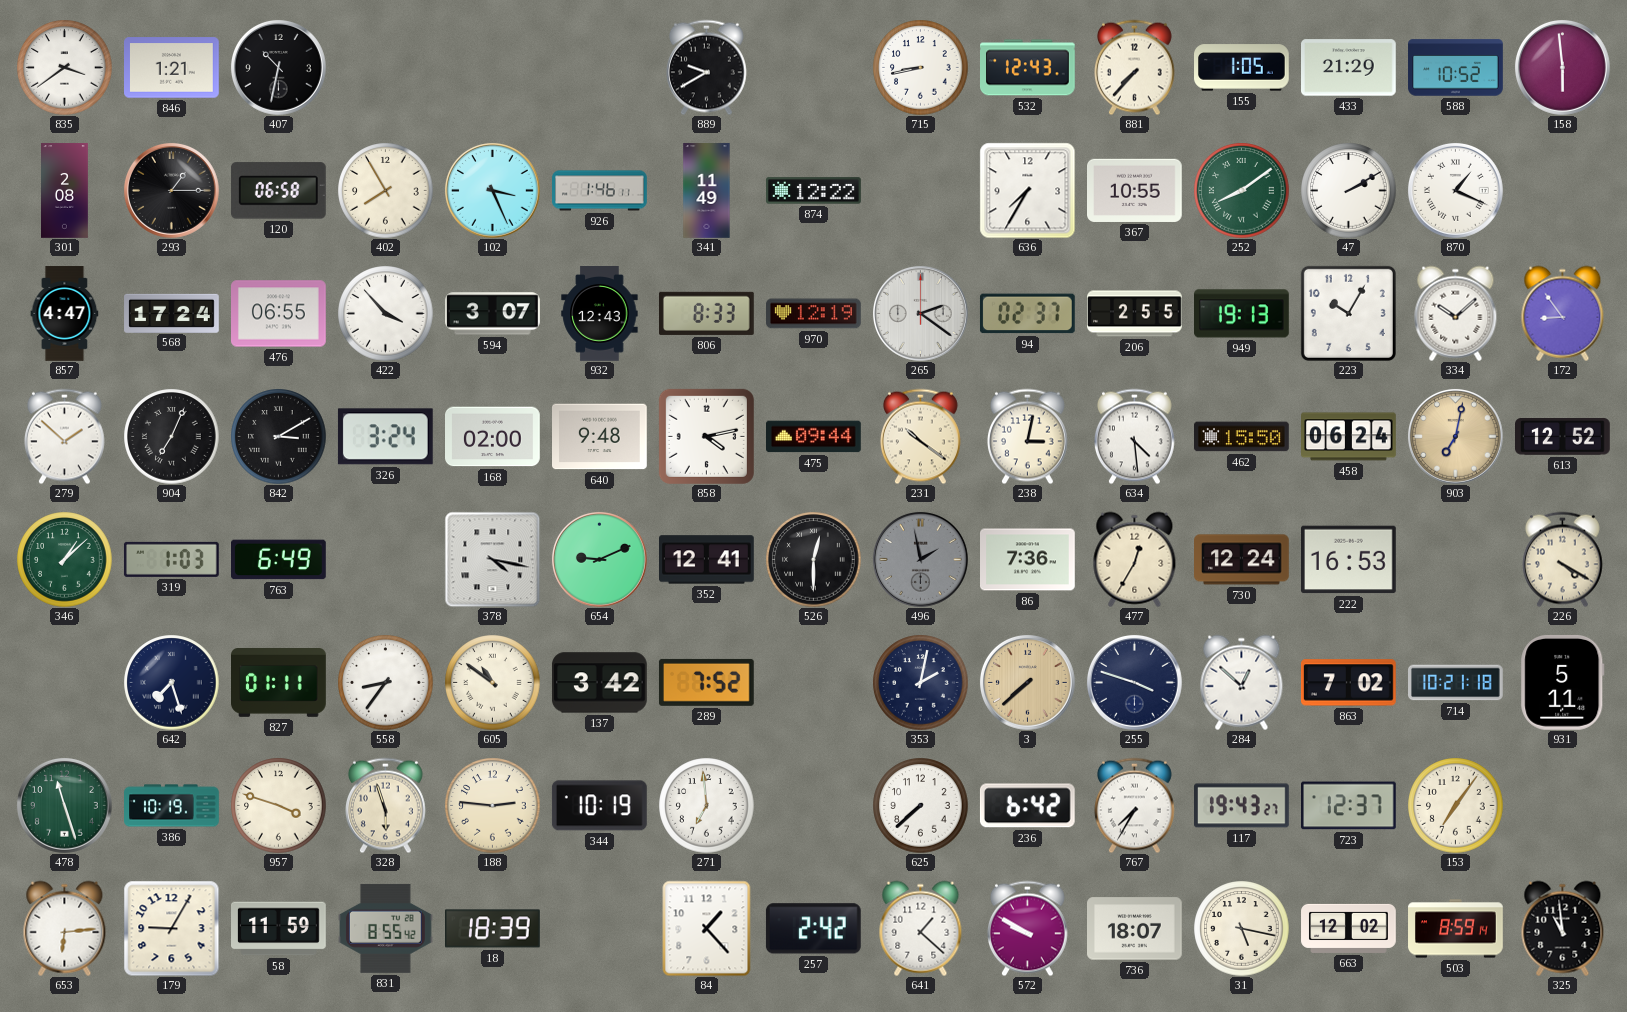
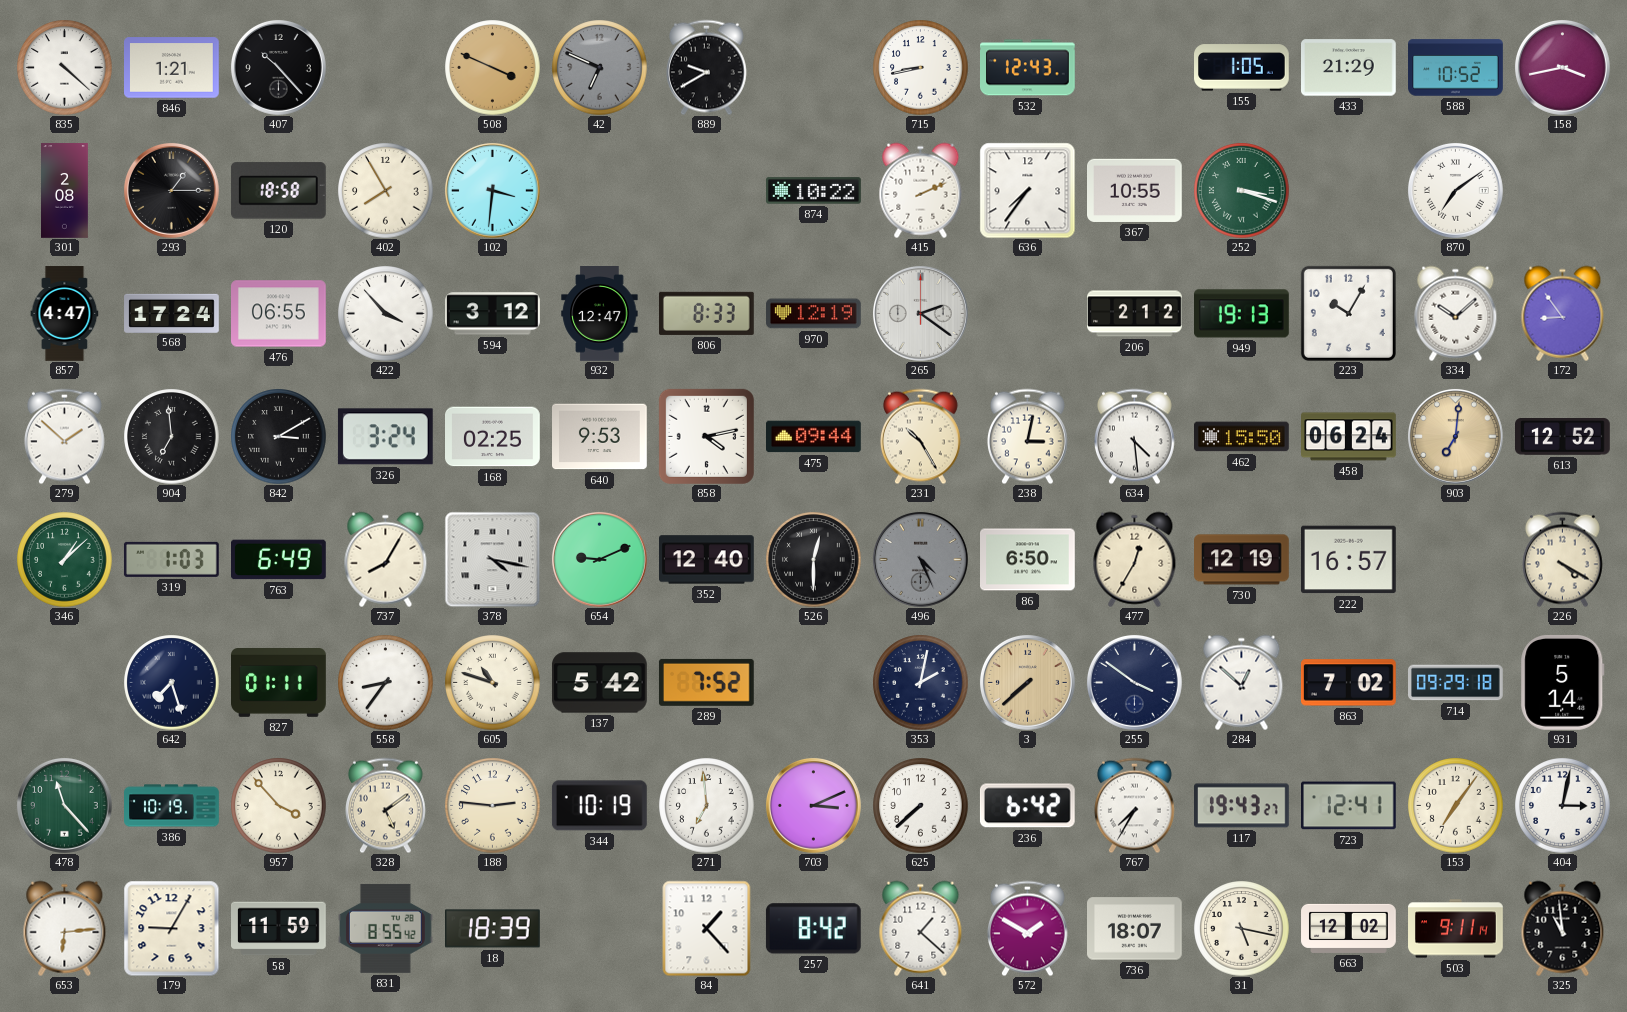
835: 3:39 -> 4:22 (64, 67)
407: 10:32 -> 10:23 (278, 67)
508: none -> 3:49 (492, 67)
42: none -> 6:49 (599, 67)
881: 7:37 -> none (1134, 67)
158: 5:59 -> 3:43 (1562, 67)
120: 06:58 -> 18:58 (278, 191)
102: 3:26 -> 3:31 (492, 190)
926: 1:46 -> none (600, 191)
341: 11:49 -> none (707, 191)
874: 12:22 -> 10:22 (814, 191)
415: none -> 2:11 (921, 190)
636: 7:35 -> 7:36 (1027, 190)
252: 8:09 -> 3:18 (1241, 190)
47: 2:10 -> none (1348, 190)
870: 1:19 -> 7:09 (1455, 190)
594: 3:07 -> 3:12 (493, 314)
932: 12:43 -> 12:47 (600, 314)
94: 02:37 -> none (1027, 314)
206: 2:55 -> 2:12 (1135, 314)
904: 7:04 -> 6:59 (171, 436)
168: 02:00 -> 02:25 (493, 437)
640: 9:48 -> 9:53 (600, 437)
231: 10:21 -> 10:25 (920, 436)
903: 7:02 -> 7:01 (1455, 436)
737: none -> 8:05 (386, 559)
352: 12:41 -> 12:40 (707, 560)
496: 1:58 -> 4:26 (920, 559)
86: 7:36 -> 6:50 (1028, 560)
730: 12:24 -> 12:19 (1242, 560)
222: 16:53 -> 16:57 (1349, 560)
605: 10:51 -> 10:48 (492, 682)
137: 3:42 -> 5:42 (600, 683)
255: 3:48 -> 3:51 (1134, 682)
714: 10:21 -> 09:29 (1456, 683)
931: 5:11 -> 5:14 (1563, 682)
478: 11:27 -> 11:23 (64, 805)
957: 3:48 -> 3:53 (278, 805)
328: 5:57 -> 5:09 (385, 805)
703: none -> 3:11 (813, 805)
723: 12:37 -> 12:41 (1349, 806)
404: none -> 3:02 (1562, 805)
257: 2:42 -> 8:42 (813, 929)
572: 9:50 -> 1:50 (1027, 928)
503: 8:59 -> 9:11 (1456, 929)
